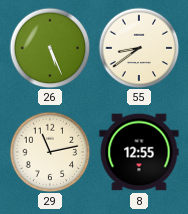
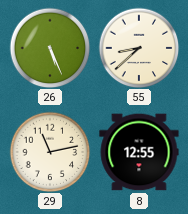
55: 8:39 -> 8:38 (139, 48)
